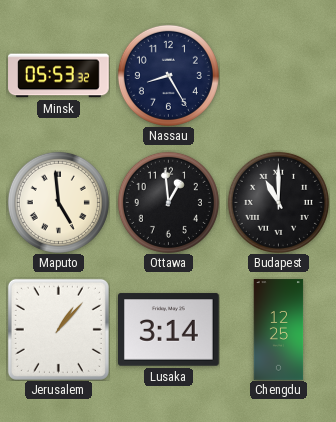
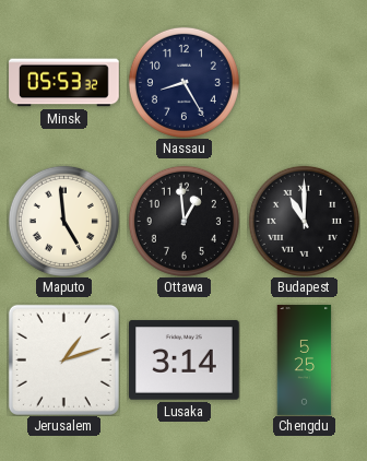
Jerusalem: 1:07 -> 1:12 (63, 359)
Chengdu: 12:25 -> 5:25 (305, 360)
